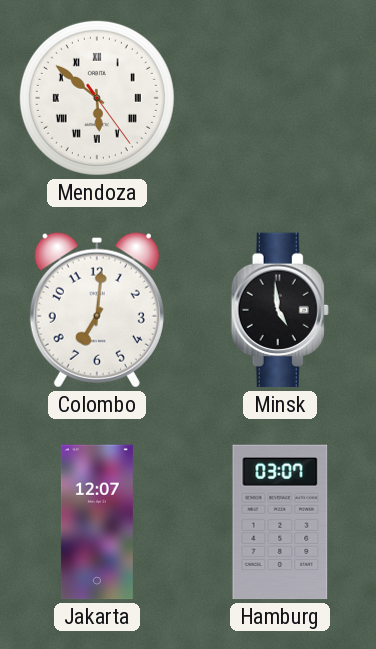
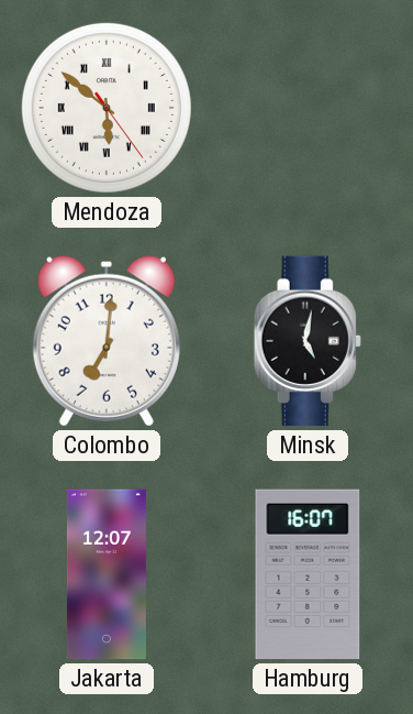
Minsk: 4:59 -> 5:02 (308, 341)
Hamburg: 03:07 -> 16:07 (308, 574)
